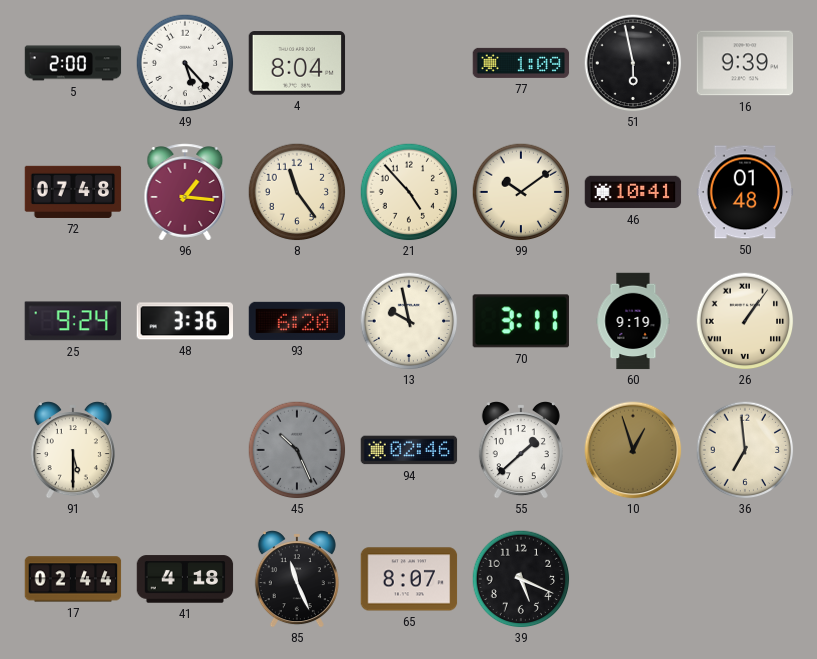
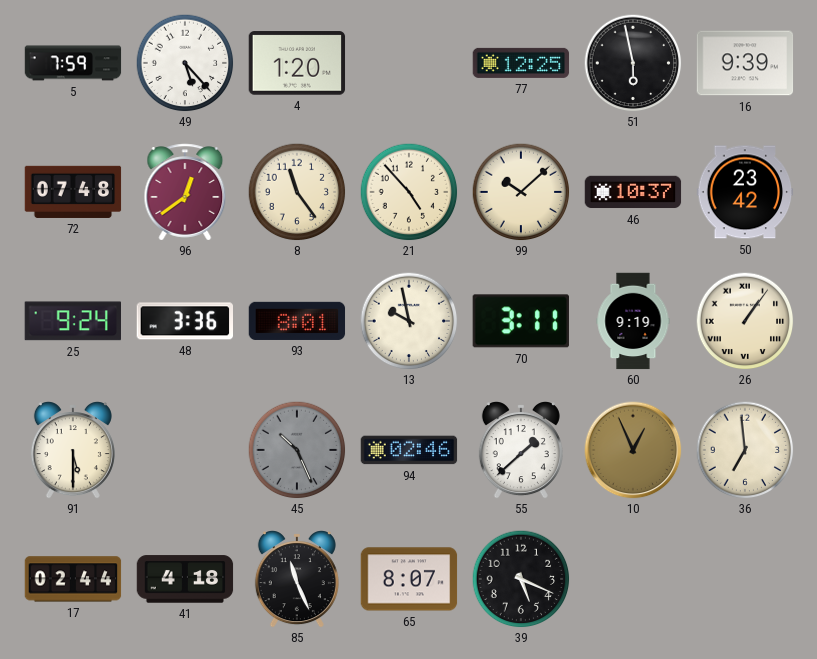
5: 2:00 -> 7:59 (73, 63)
4: 8:04 -> 1:20 (297, 63)
77: 1:09 -> 12:25 (521, 63)
96: 1:16 -> 12:39 (185, 192)
99: 10:09 -> 10:08 (521, 192)
46: 10:41 -> 10:37 (633, 192)
50: 01:48 -> 23:42 (745, 192)
93: 6:20 -> 8:01 (297, 321)
10: 12:57 -> 12:56 (633, 450)
